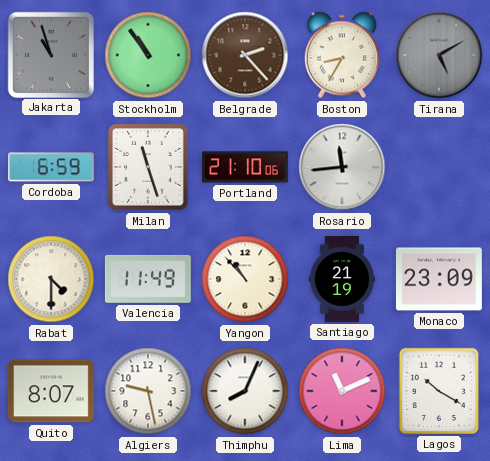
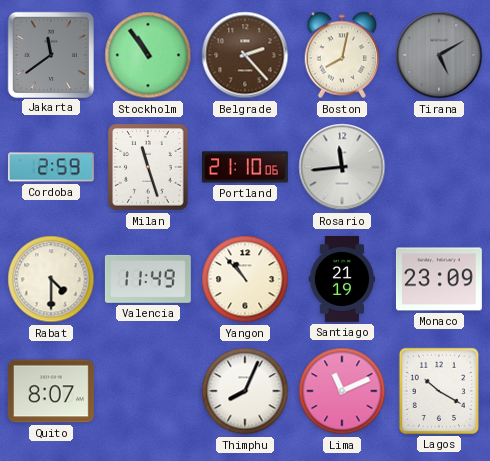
Jakarta: 10:57 -> 11:39 (50, 54)
Boston: 8:35 -> 8:02 (342, 55)
Cordoba: 6:59 -> 2:59 (51, 167)
Algiers: 9:28 -> none (148, 391)
